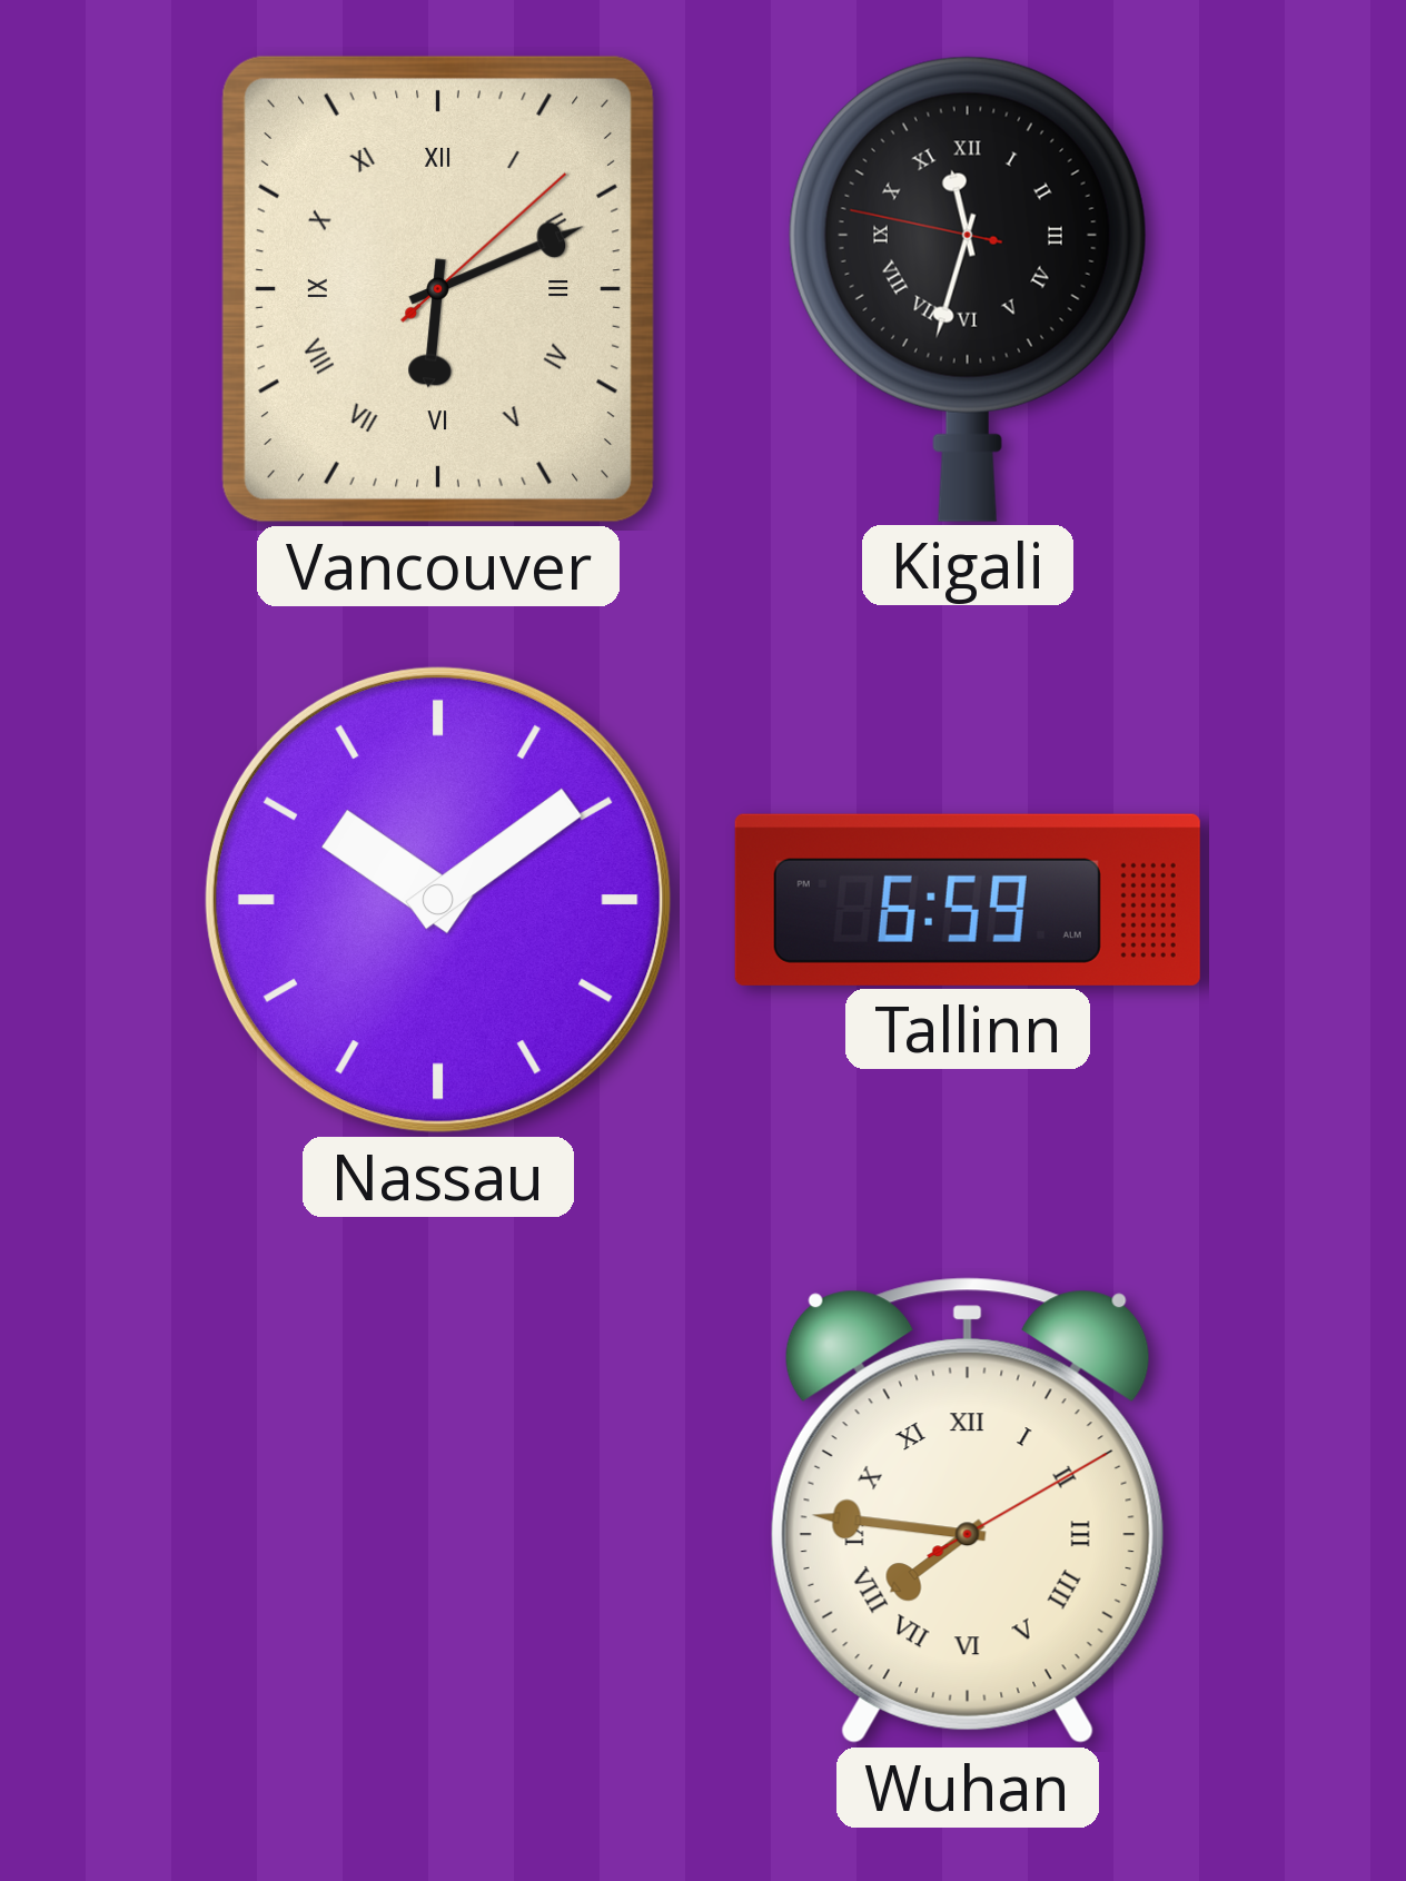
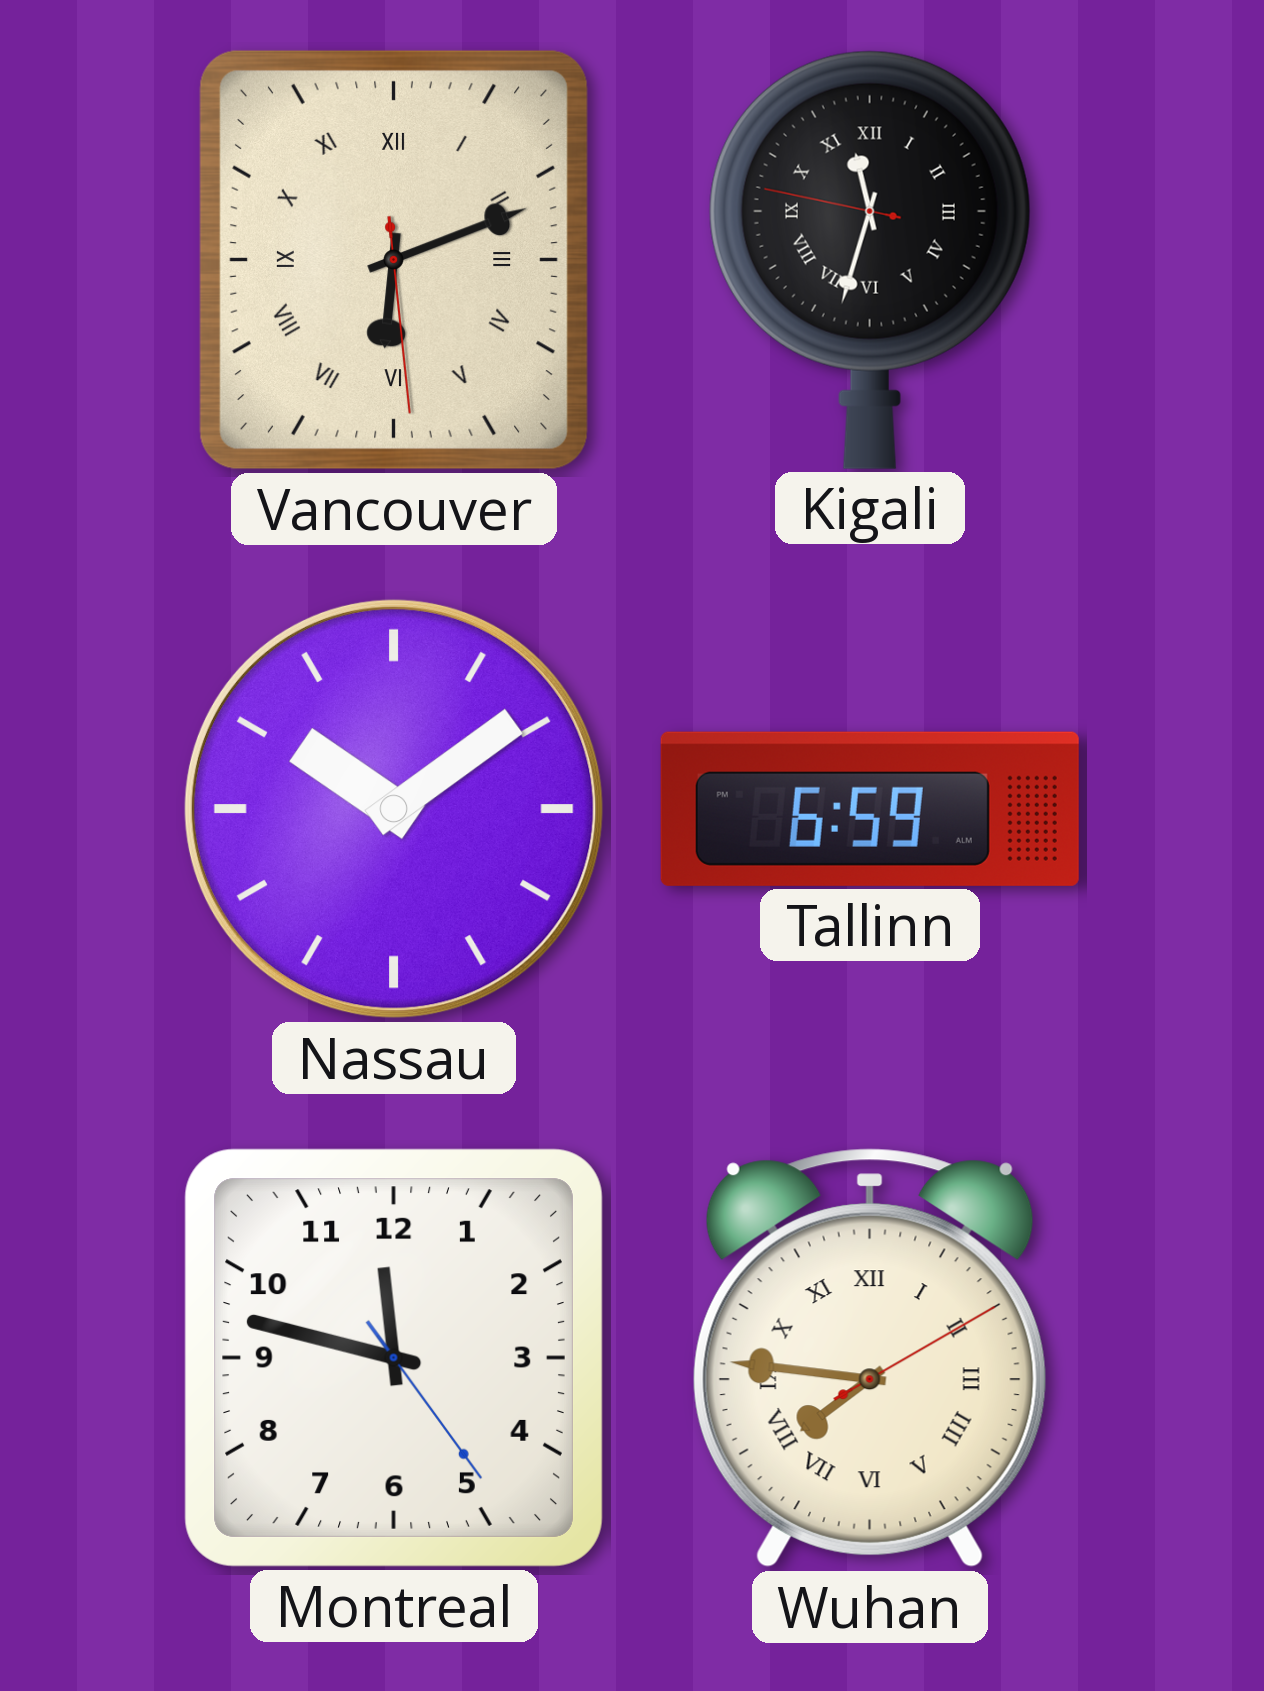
Vancouver: 6:11:08 -> 6:11:29 (394, 260)
Montreal: none -> 11:47 (394, 1358)
